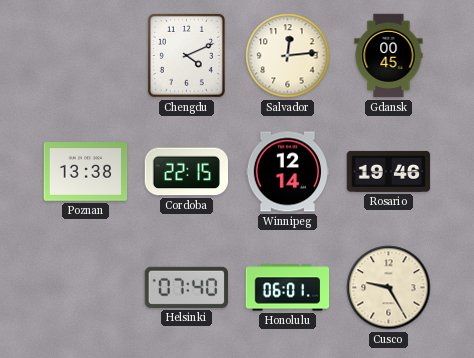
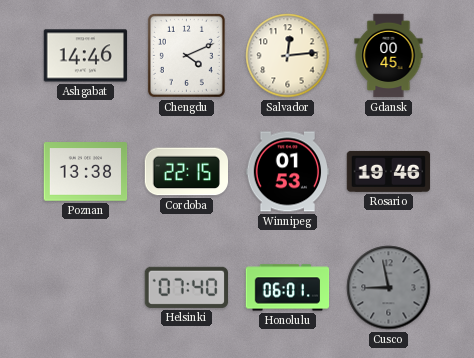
Ashgabat: none -> 14:46 (86, 56)
Winnipeg: 12:14 -> 01:53 (288, 172)
Cusco: 9:25 -> 8:58 (389, 288)
Cusco dial: cream -> grey (389, 288)
